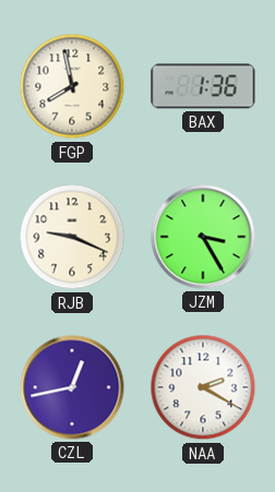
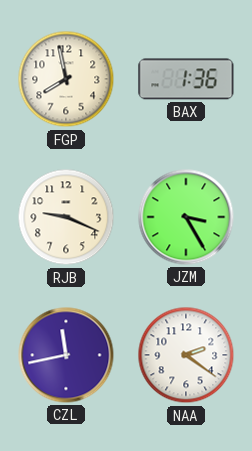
CZL: 12:43 -> 11:43 (66, 355)
NAA: 2:20 -> 2:21 (186, 355)
